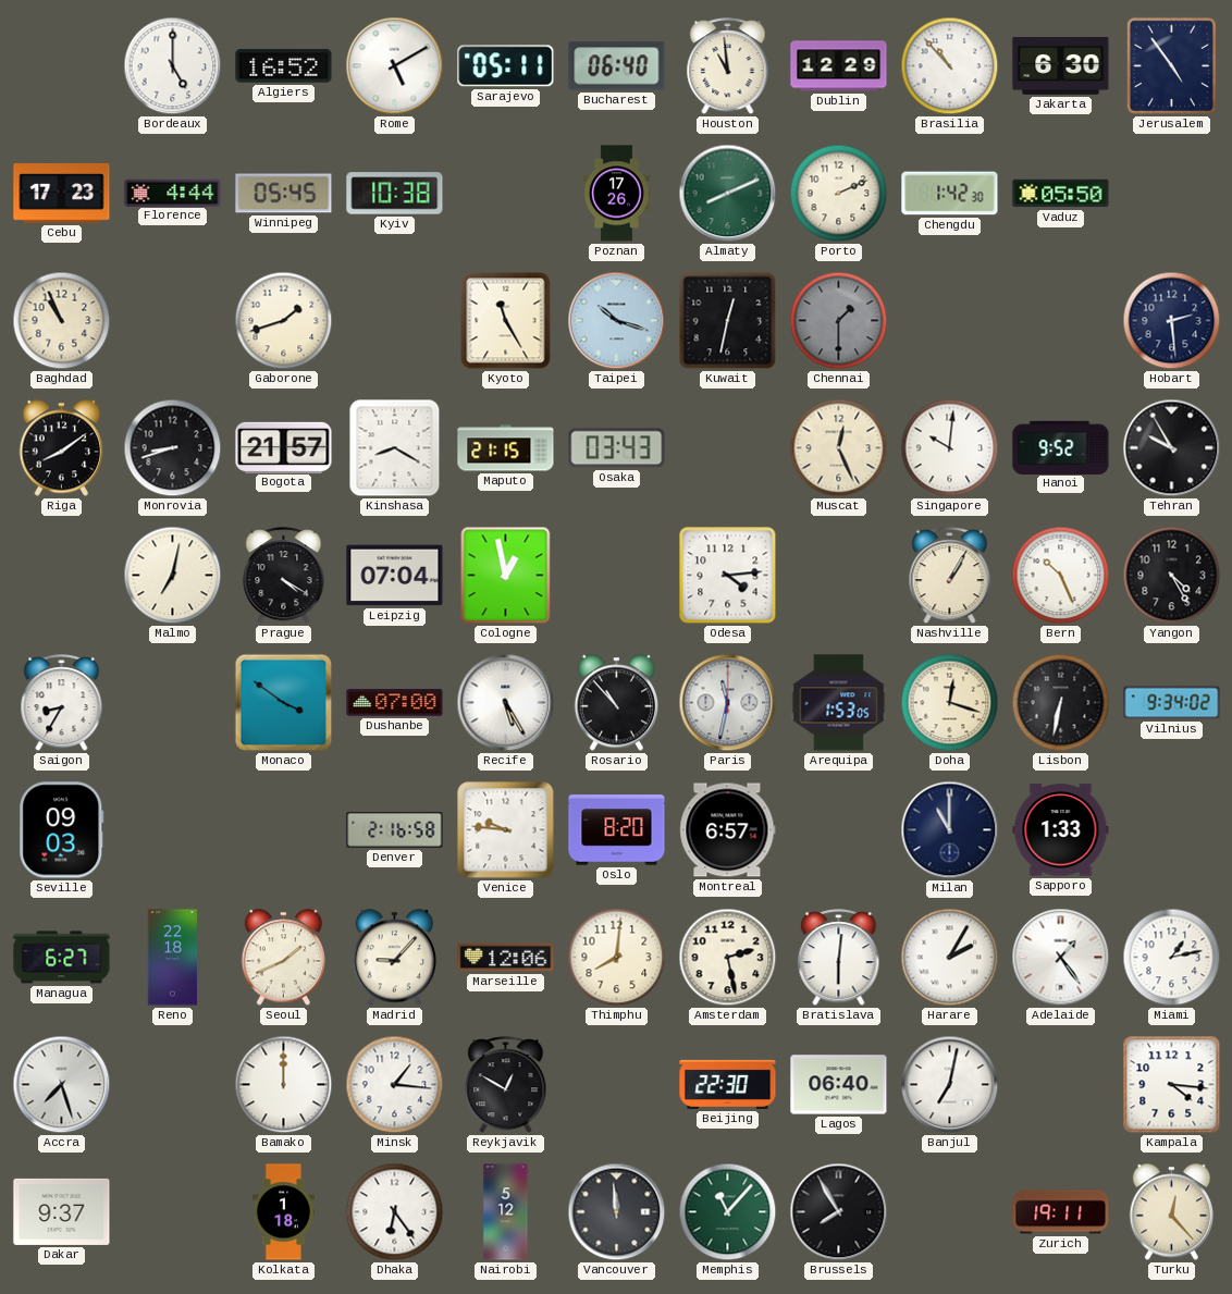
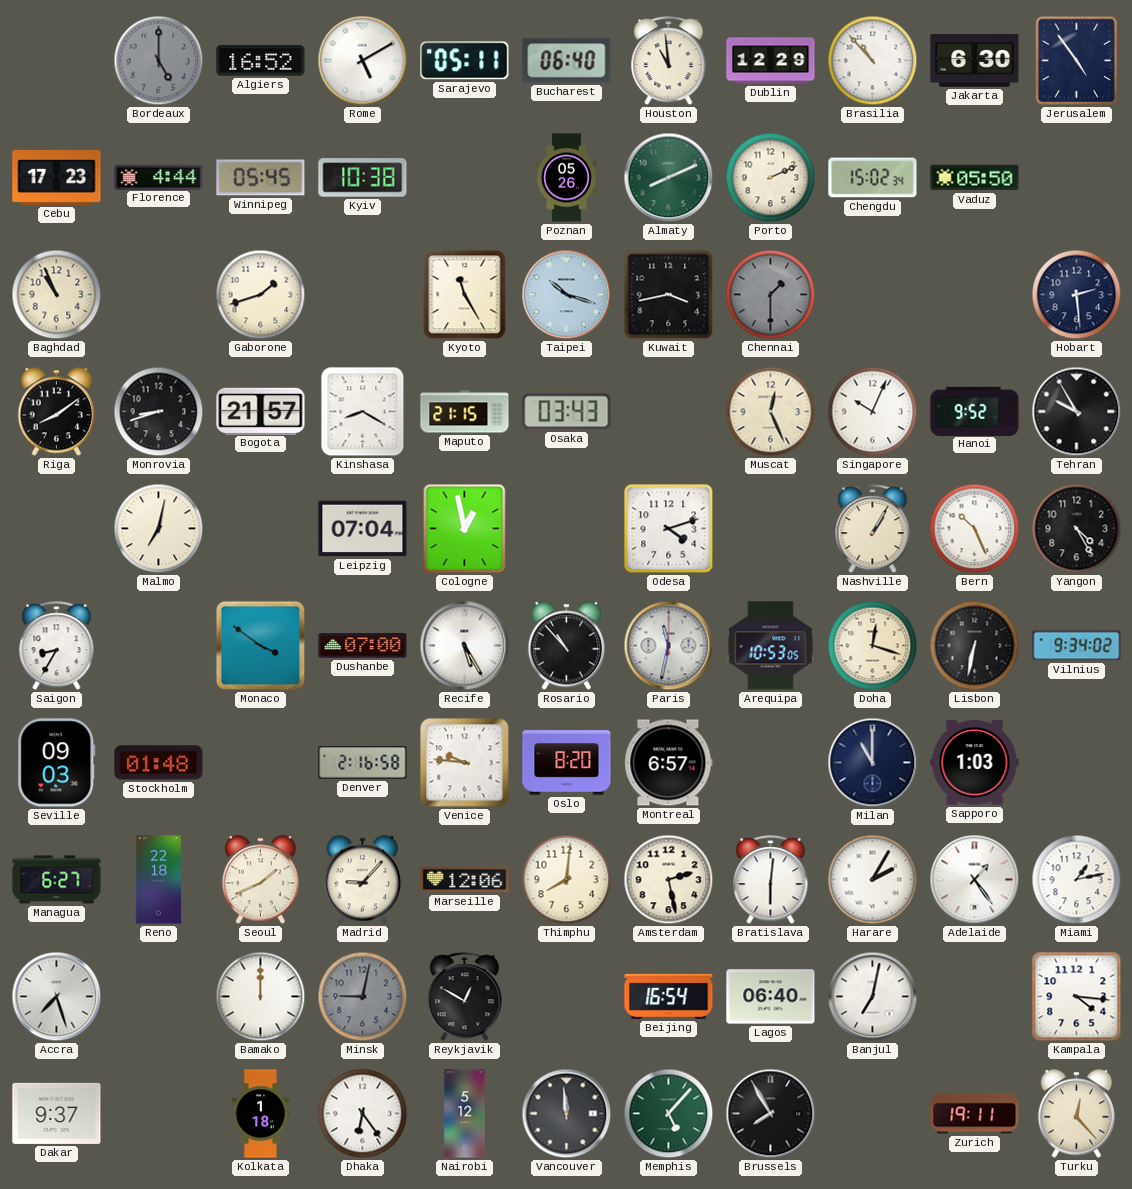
Bordeaux dial: white -> grey (159, 61)
Poznan: 17:26 -> 05:26 (566, 178)
Chengdu: 1:42 -> 15:02 (873, 178)
Kuwait: 12:32 -> 3:43 (669, 295)
Singapore: 10:01 -> 10:04 (873, 412)
Prague: 4:20 -> none (284, 576)
Odesa: 4:14 -> 4:12 (669, 529)
Arequipa: 1:53 -> 10:53 (771, 646)
Stockholm: none -> 01:48 (159, 763)
Sapporo: 1:33 -> 1:03 (975, 763)
Minsk: 1:16 -> 9:02 (363, 997)
Minsk dial: white -> grey (363, 997)
Beijing: 22:30 -> 16:54 (669, 996)
Memphis: 11:07 -> 5:07 (669, 1114)
